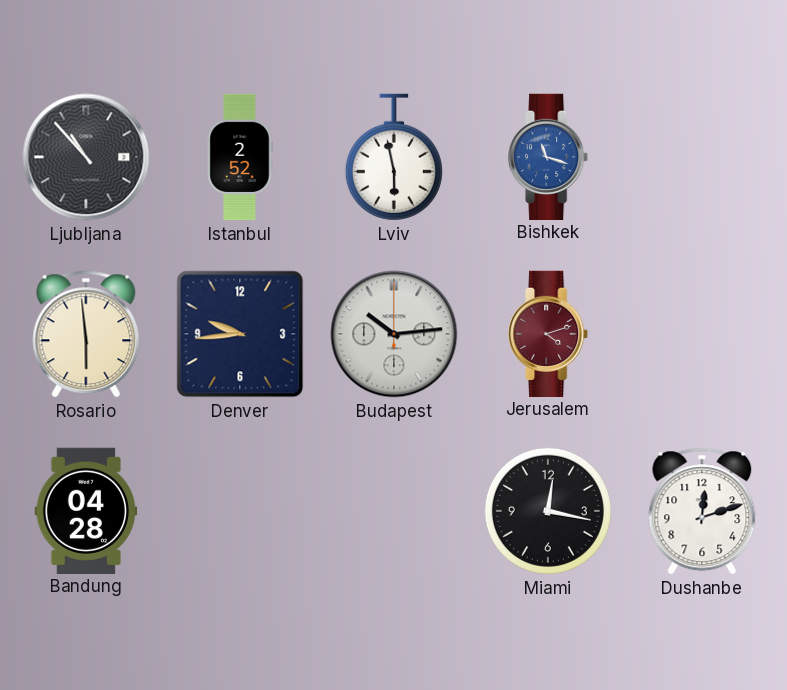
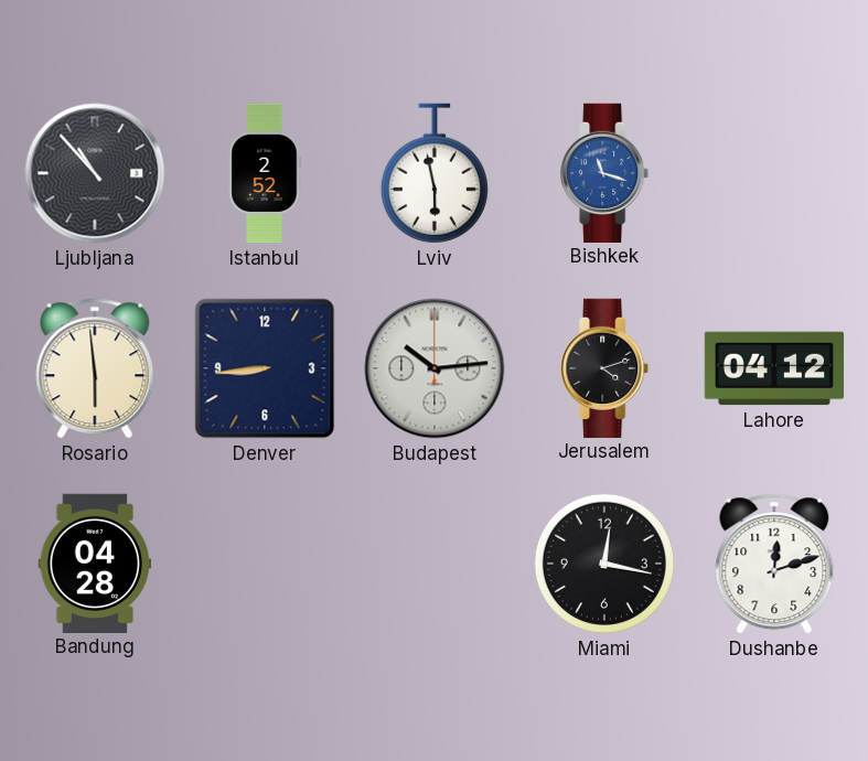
Denver: 9:44 -> 8:44 (265, 368)
Jerusalem dial: burgundy -> black (606, 367)
Lahore: none -> 04:12 (773, 368)
